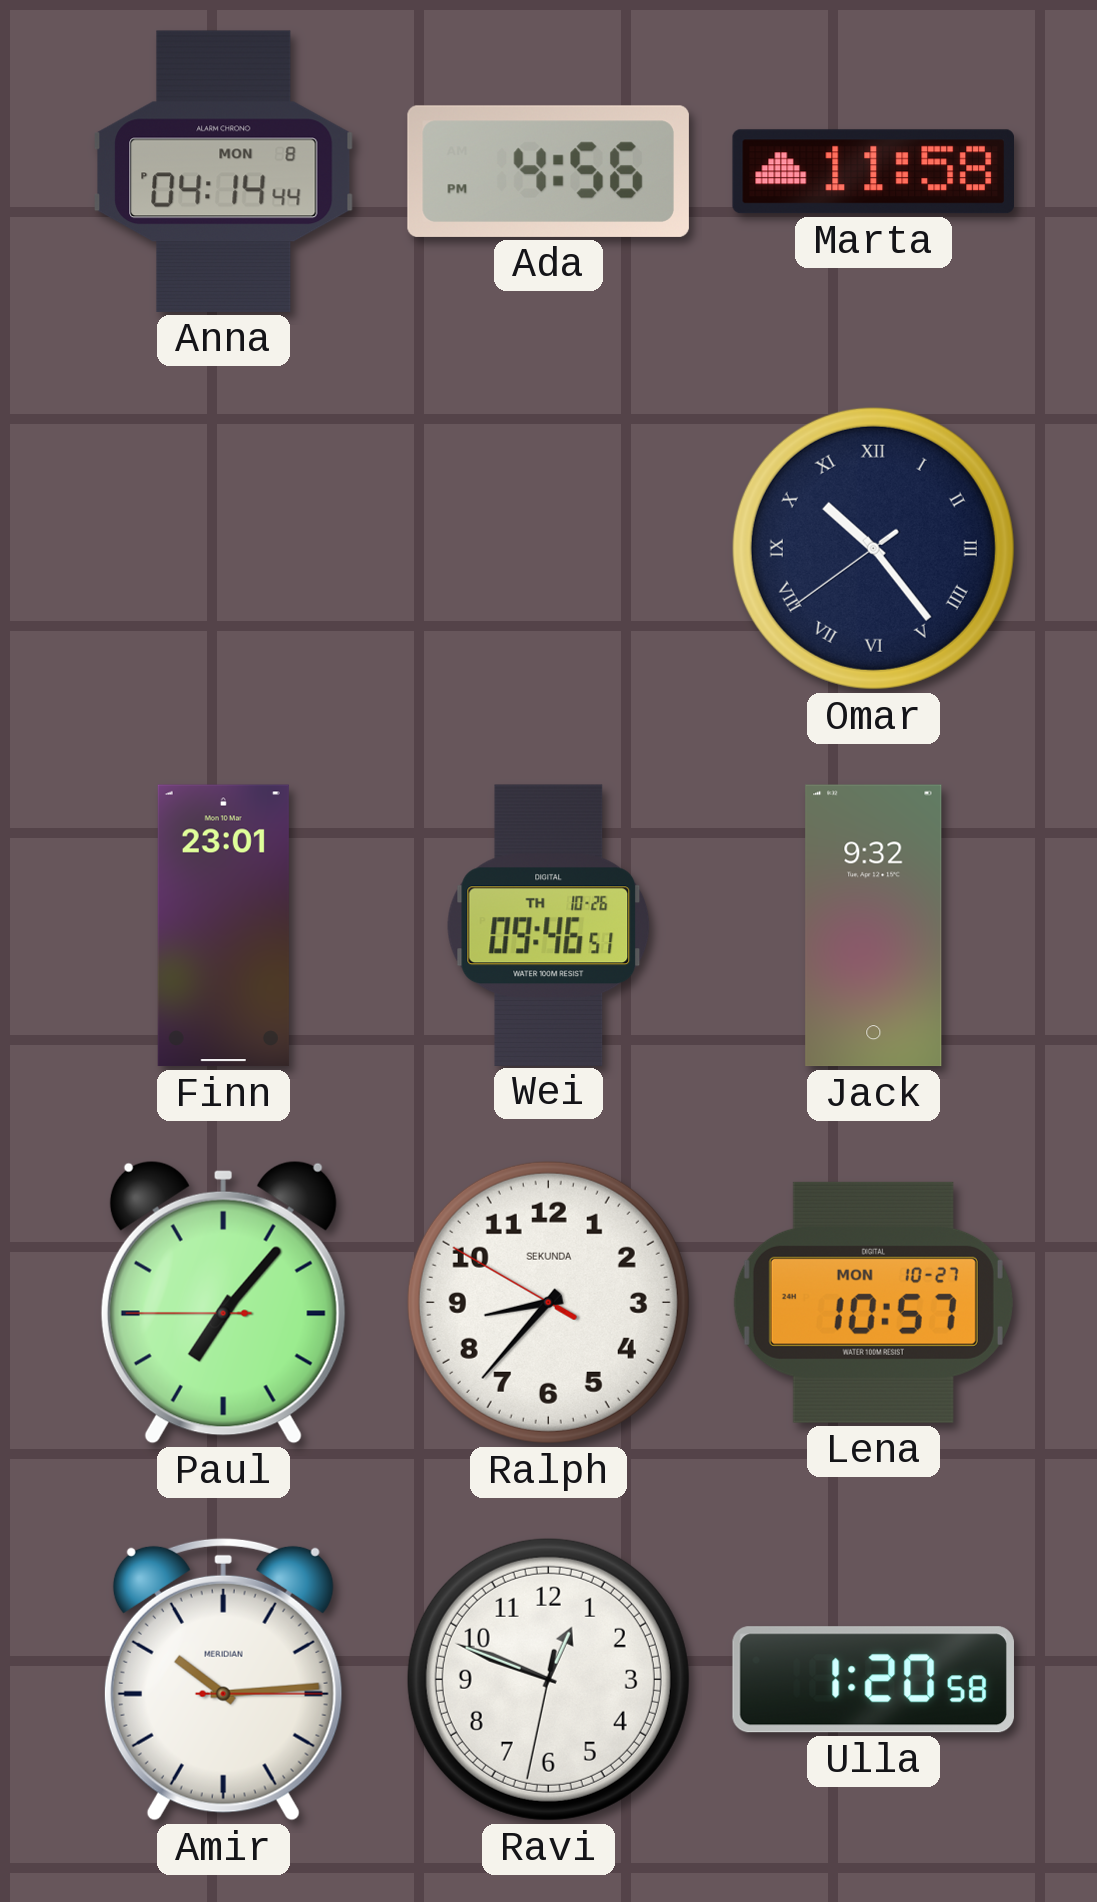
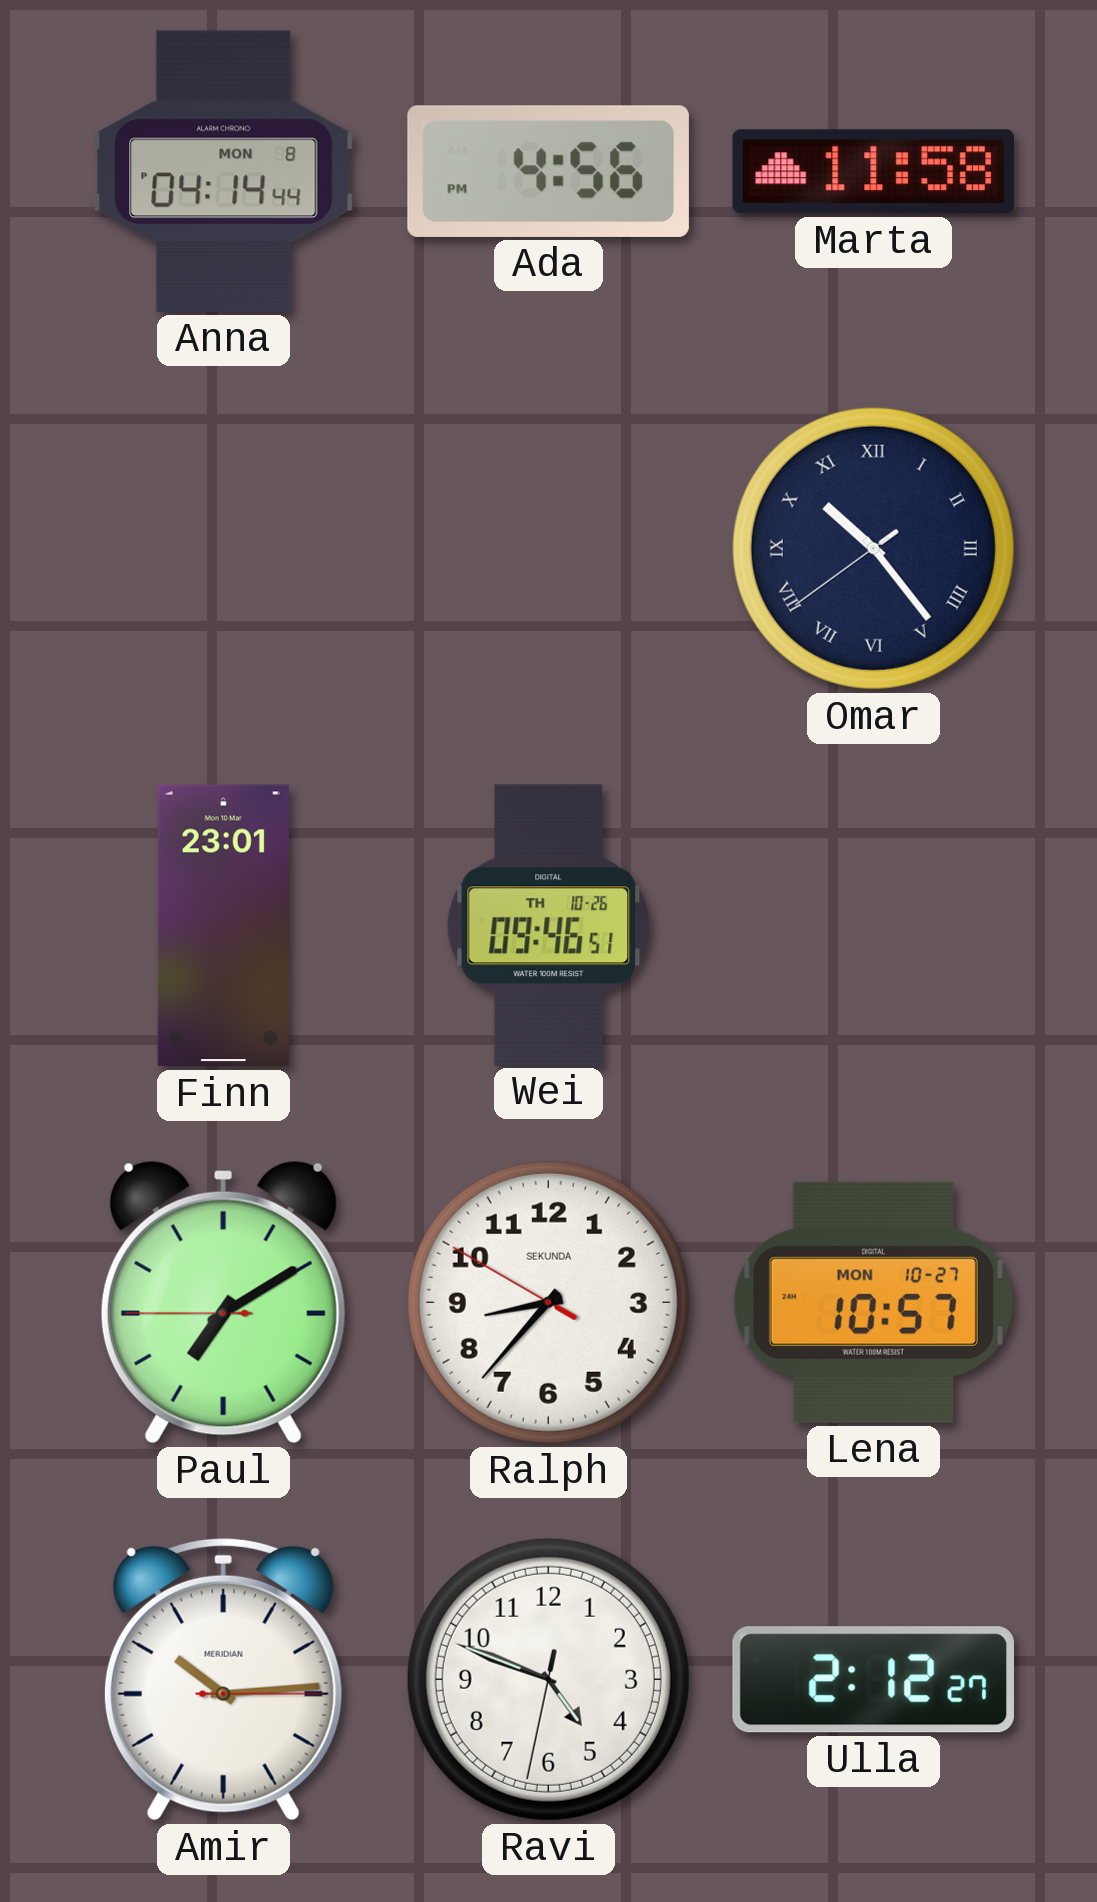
Jack: 9:32 -> none (874, 926)
Paul: 7:06 -> 7:09 (223, 1302)
Ravi: 12:48 -> 4:48 (548, 1679)
Ulla: 1:20 -> 2:12 (873, 1680)
